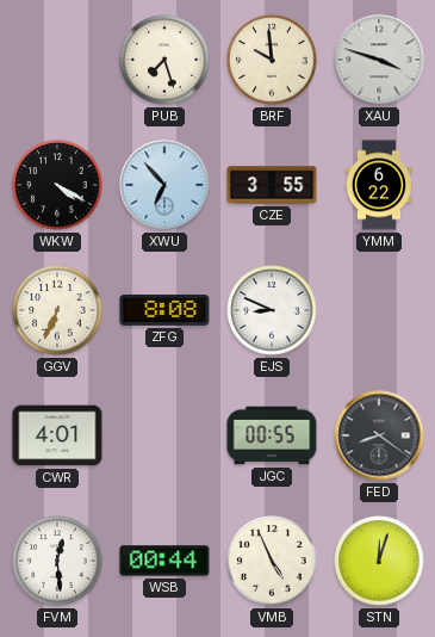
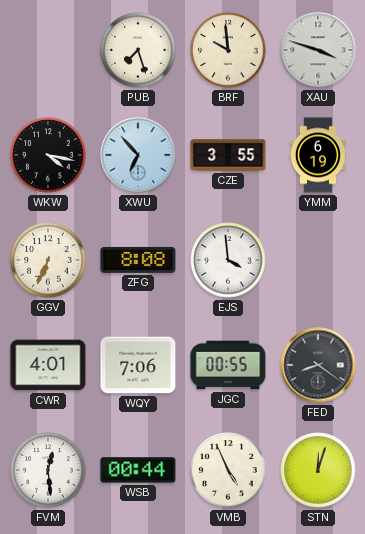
WKW: 4:20 -> 4:17 (48, 155)
YMM: 6:22 -> 6:19 (317, 155)
EJS: 8:49 -> 3:59 (228, 260)
WQY: none -> 7:06 (138, 365)
